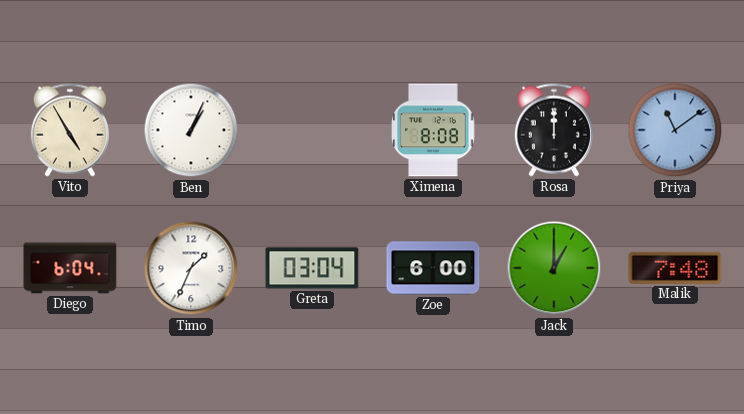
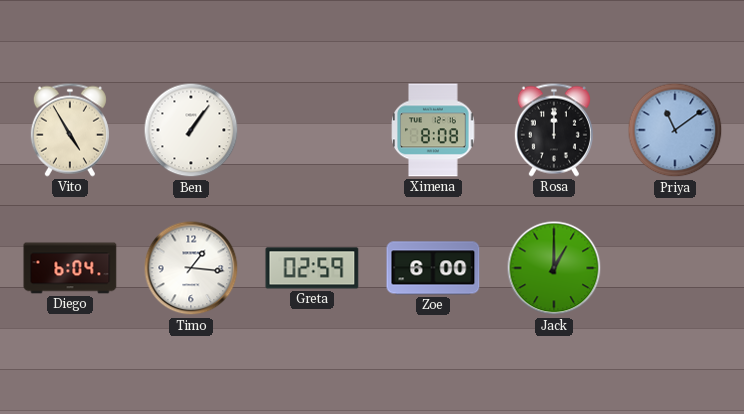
Ben: 1:04 -> 1:06 (191, 130)
Timo: 1:34 -> 1:16 (191, 268)
Greta: 03:04 -> 02:59 (312, 268)
Malik: 7:48 -> none (675, 268)
